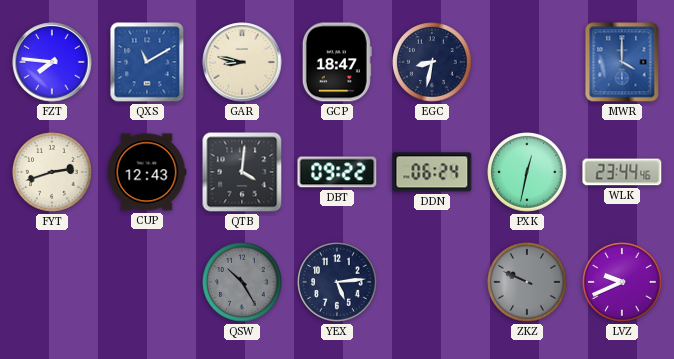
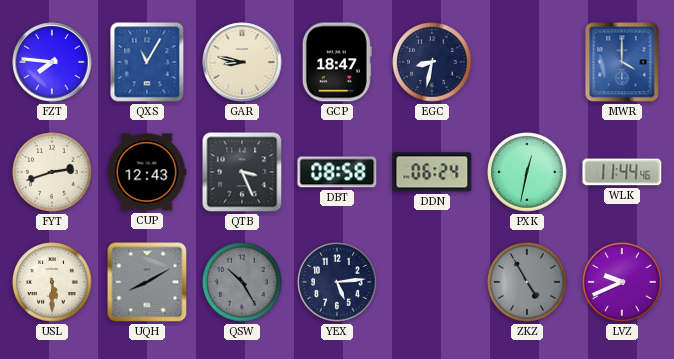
QXS: 11:10 -> 11:05 (147, 62)
QTB: 4:01 -> 3:26 (242, 172)
DBT: 09:22 -> 08:58 (337, 172)
WLK: 23:44 -> 11:44 (622, 172)
USL: none -> 5:30 (52, 282)
UQH: none -> 8:10 (147, 282)
ZKZ: 9:49 -> 4:55 (527, 282)
